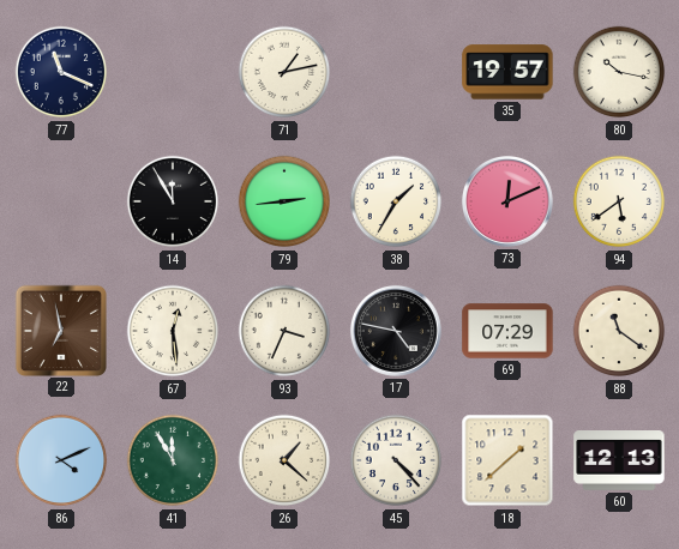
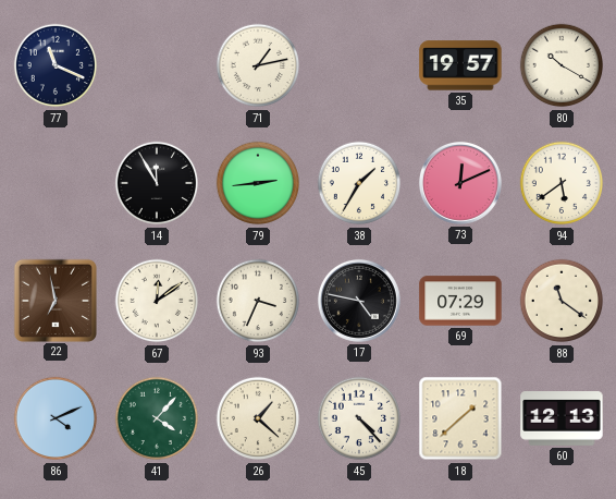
80: 10:17 -> 10:20 (562, 65)
67: 12:29 -> 12:09 (157, 301)
41: 11:55 -> 4:07 (157, 418)
